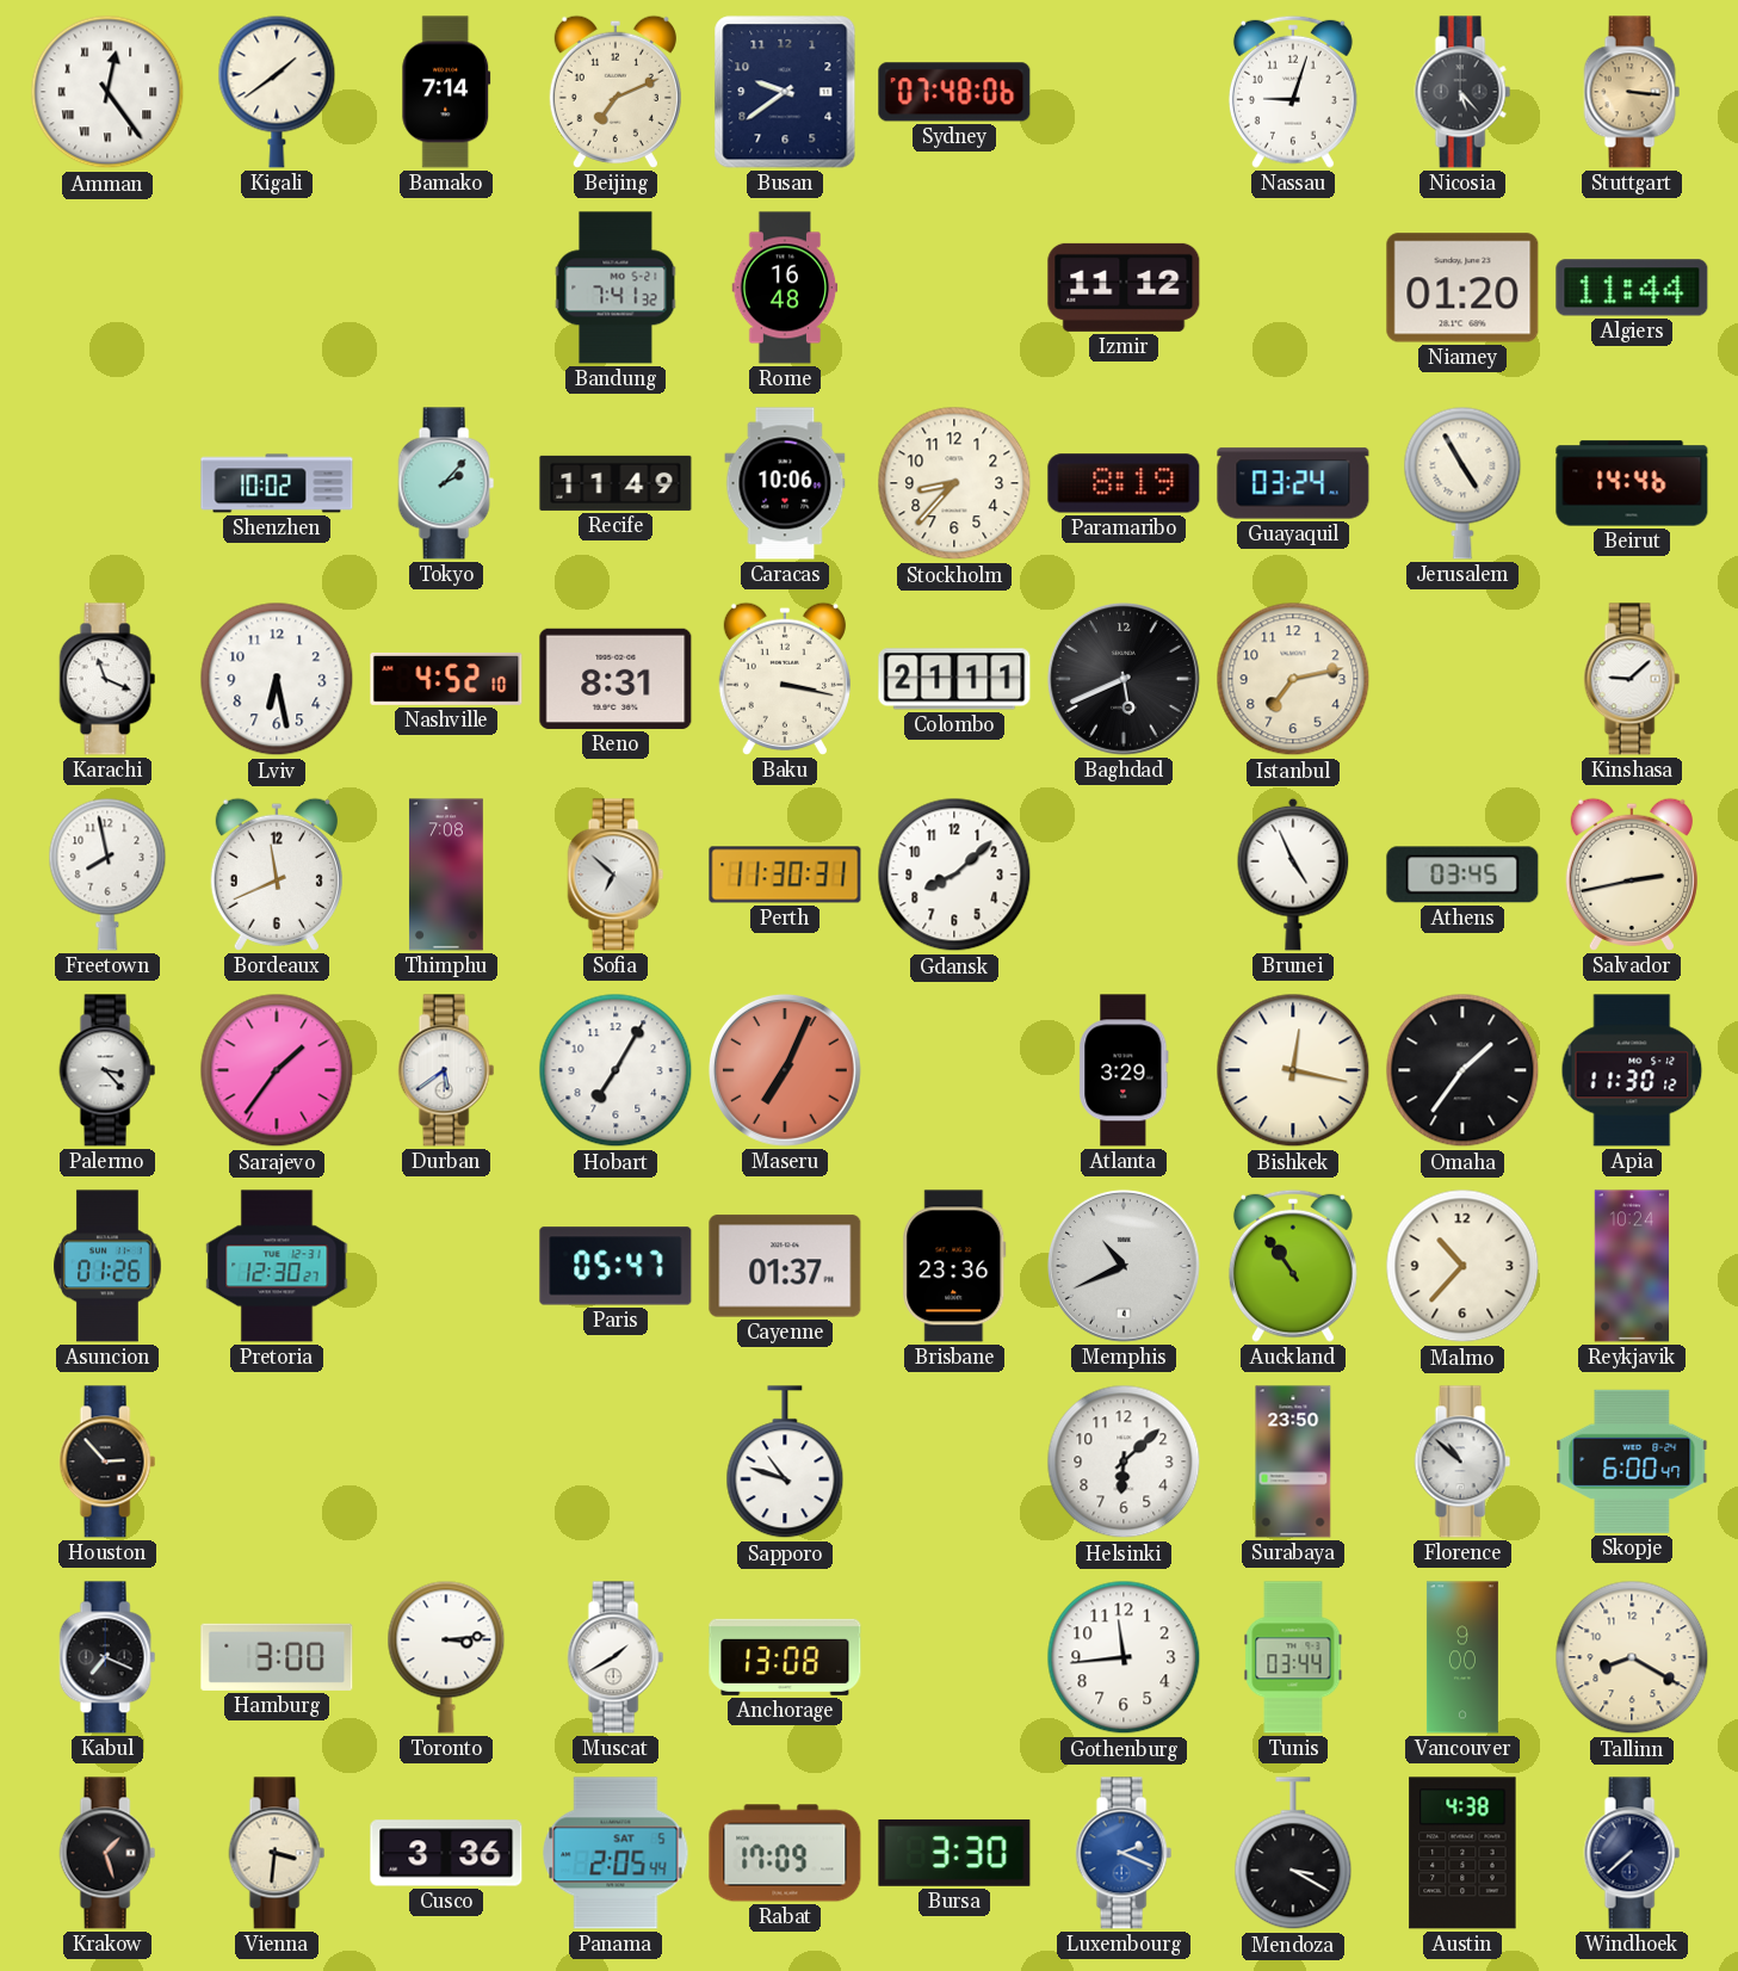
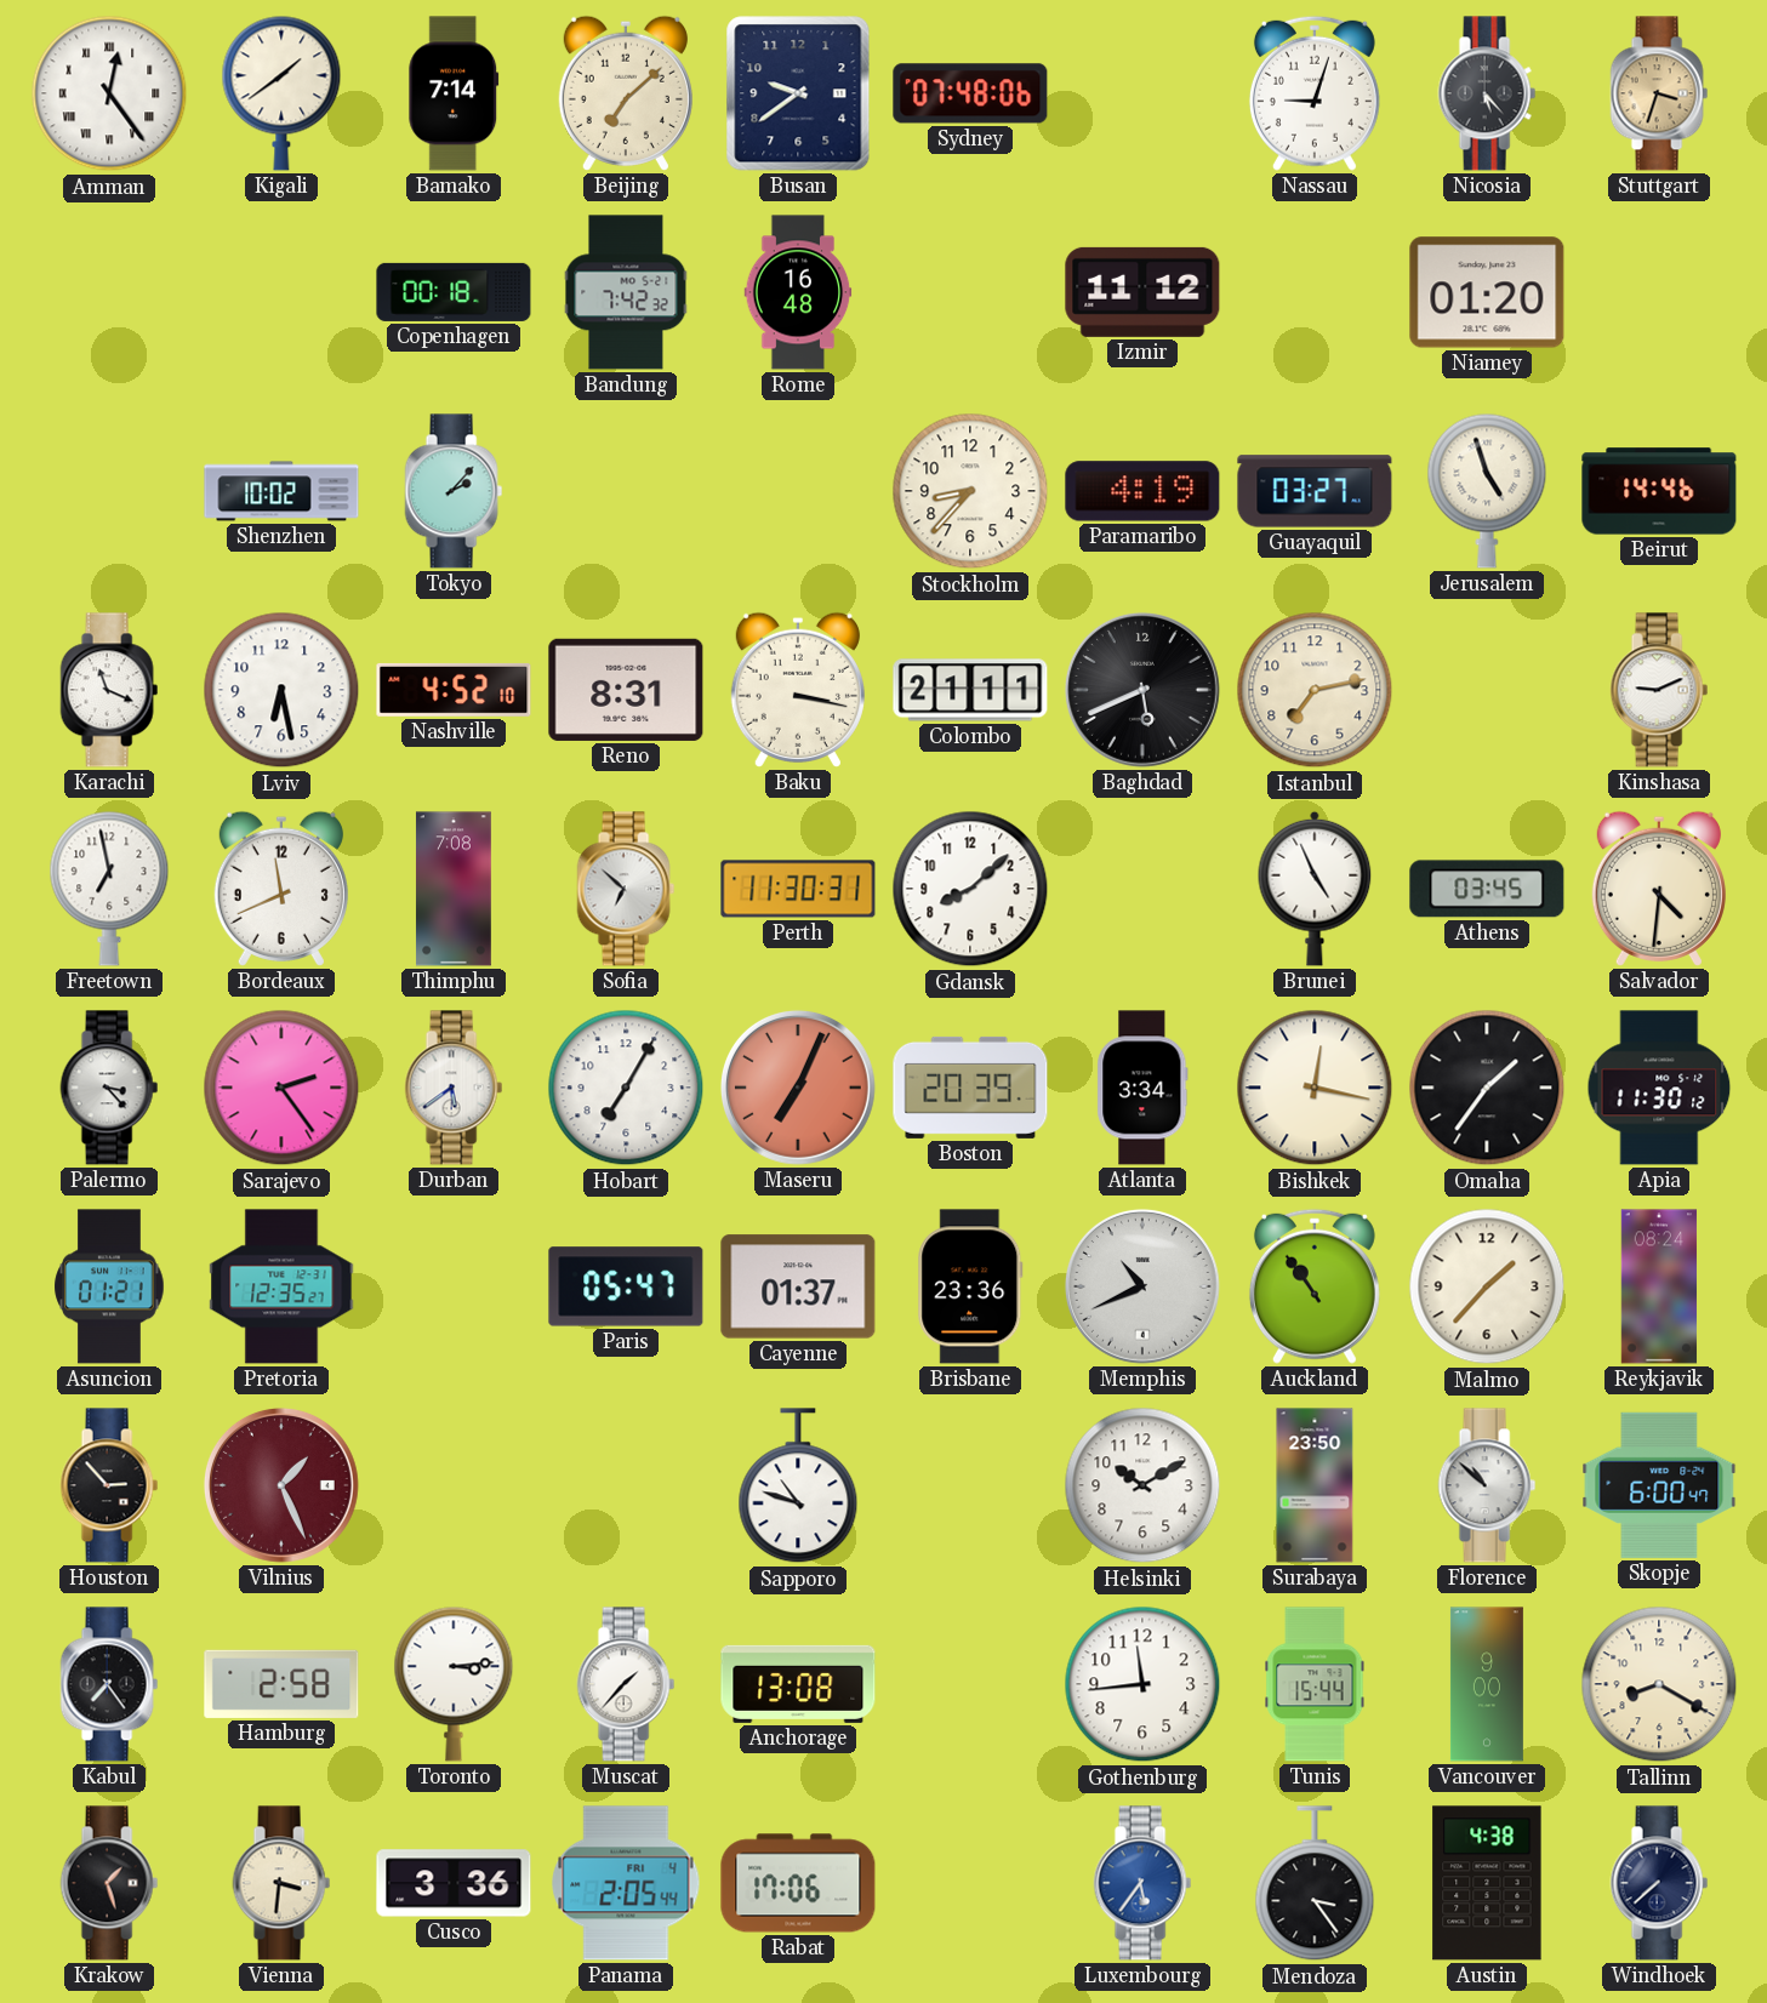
Beijing: 7:11 -> 7:08 (626, 93)
Stuttgart: 3:16 -> 3:33 (1659, 93)
Copenhagen: none -> 00:18 (454, 292)
Bandung: 7:41 -> 7:42 (626, 292)
Algiers: 11:44 -> none (1632, 288)
Recife: 11:49 -> none (616, 483)
Caracas: 10:06 -> none (785, 483)
Paramaribo: 8:19 -> 4:19 (1142, 491)
Guayaquil: 03:24 -> 03:27 (1315, 491)
Jerusalem: 4:55 -> 4:57 (1487, 491)
Kinshasa: 9:08 -> 9:11 (1659, 690)
Freetown: 7:58 -> 6:58 (109, 889)
Salvador: 2:43 -> 4:31 (1659, 889)
Sarajevo: 1:36 -> 2:24 (281, 1088)
Boston: none -> 20:39 (970, 1088)
Atlanta: 3:29 -> 3:34 (1142, 1088)
Asuncion: 01:26 -> 01:21 (109, 1286)
Pretoria: 12:30 -> 12:35 (281, 1286)
Malmo: 10:37 -> 1:37 (1487, 1286)
Reykjavik: 10:24 -> 08:24 (1659, 1286)
Vilnius: none -> 1:26 (281, 1485)
Helsinki: 6:08 -> 10:10 (1142, 1485)
Kabul: 7:19 -> 7:24 (109, 1684)
Hamburg: 3:00 -> 2:58 (281, 1684)
Muscat: 1:40 -> 1:37 (626, 1684)
Tunis: 03:44 -> 15:44 (1315, 1684)
Panama date: SAT 5 -> FRI 4 (626, 1883)
Rabat: 17:09 -> 17:06 (798, 1883)
Bursa: 3:30 -> none (954, 1853)
Luxembourg: 2:19 -> 5:36 (1142, 1883)
Mendoza: 3:20 -> 3:24 (1315, 1884)
